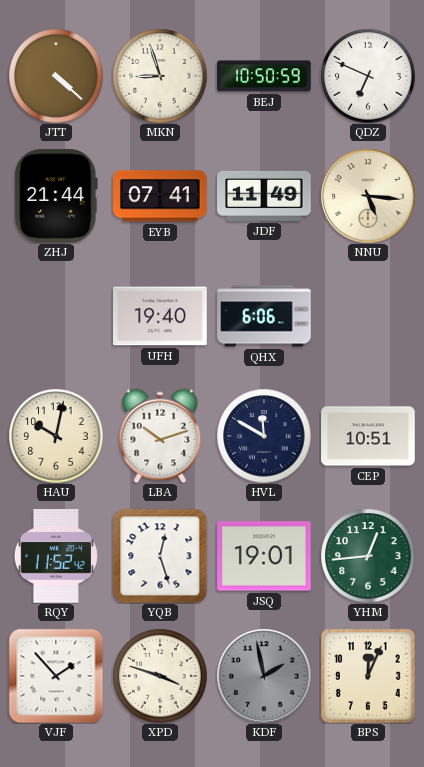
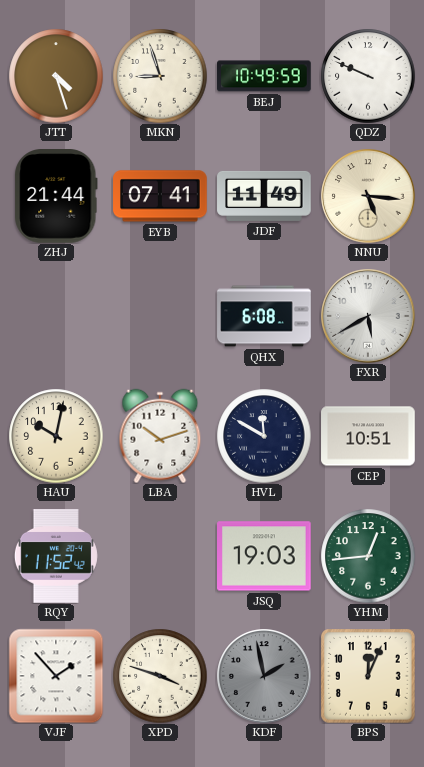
JTT: 4:22 -> 4:27 (56, 76)
BEJ: 10:50 -> 10:49 (265, 76)
QDZ: 6:49 -> 9:49 (368, 76)
UFH: 19:40 -> none (161, 316)
QHX: 6:06 -> 6:08 (264, 316)
FXR: none -> 5:40 (368, 316)
YQB: 12:27 -> none (160, 556)
JSQ: 19:01 -> 19:03 (265, 556)
